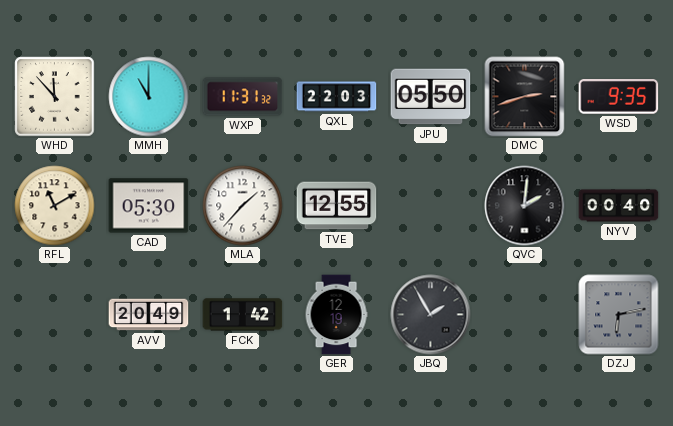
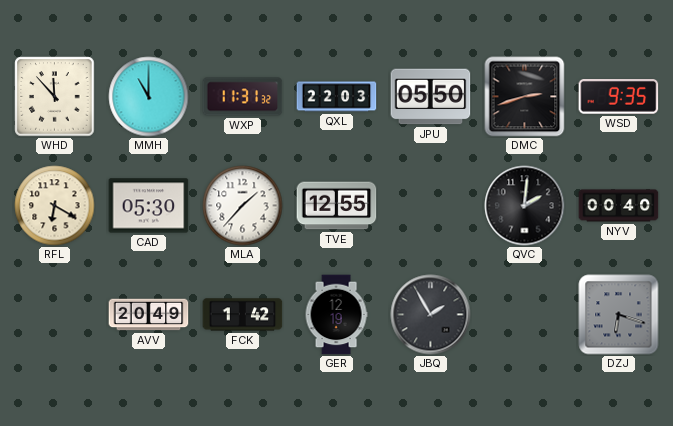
RFL: 11:10 -> 6:20 (55, 206)
DZJ: 6:13 -> 6:18 (619, 315)
